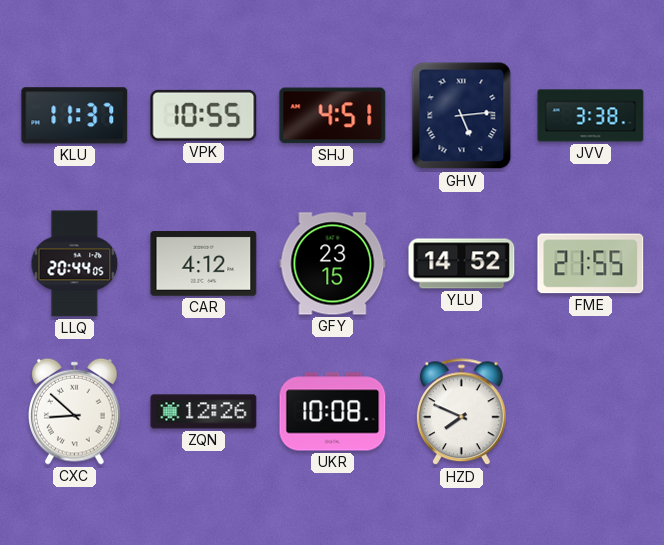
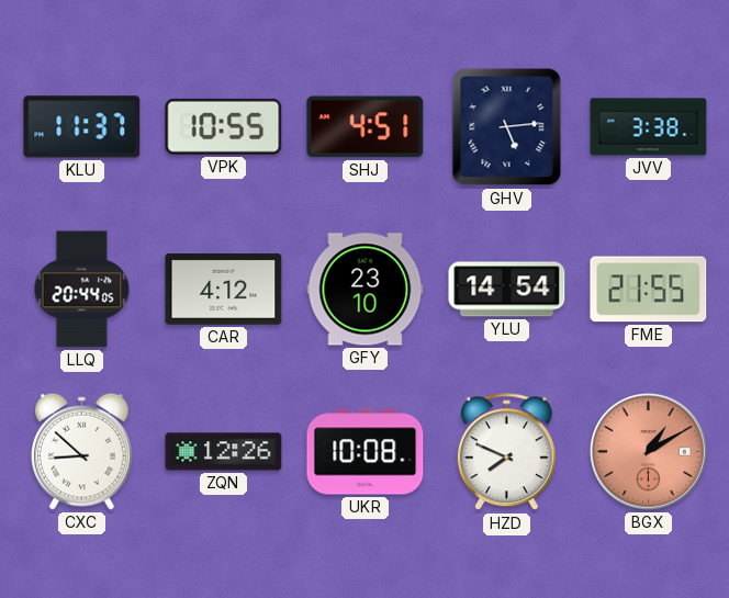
GFY: 23:15 -> 23:10 (366, 290)
YLU: 14:52 -> 14:54 (507, 290)
BGX: none -> 1:10 (649, 452)
